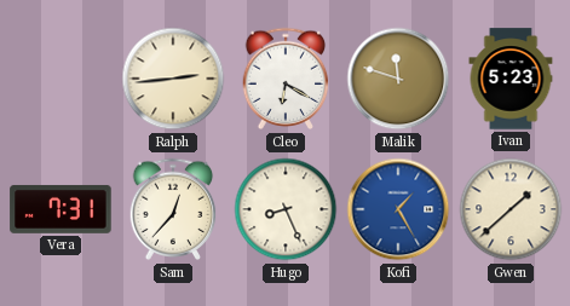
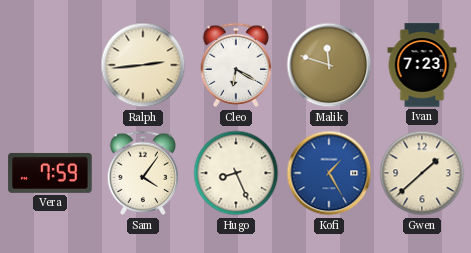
Ivan: 5:23 -> 7:23 (422, 65)
Vera: 7:31 -> 7:59 (50, 173)
Sam: 12:37 -> 4:06 (143, 173)
